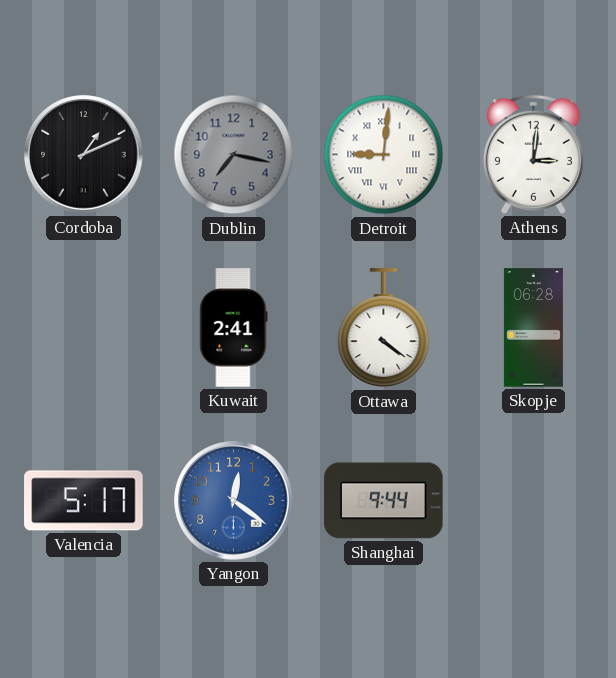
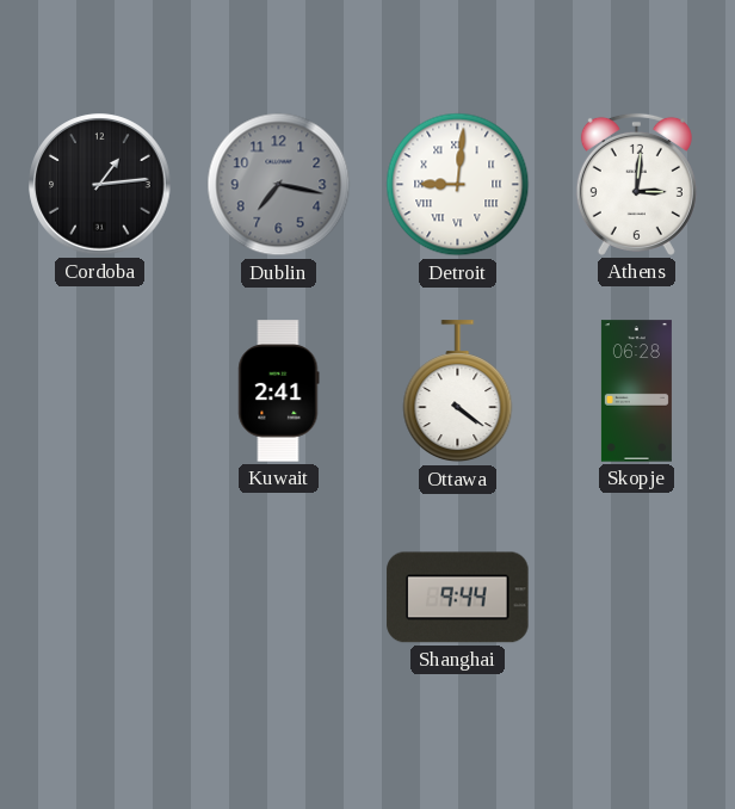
Cordoba: 1:11 -> 1:14 (100, 185)
Valencia: 5:17 -> none (84, 501)
Yangon: 12:21 -> none (234, 501)
